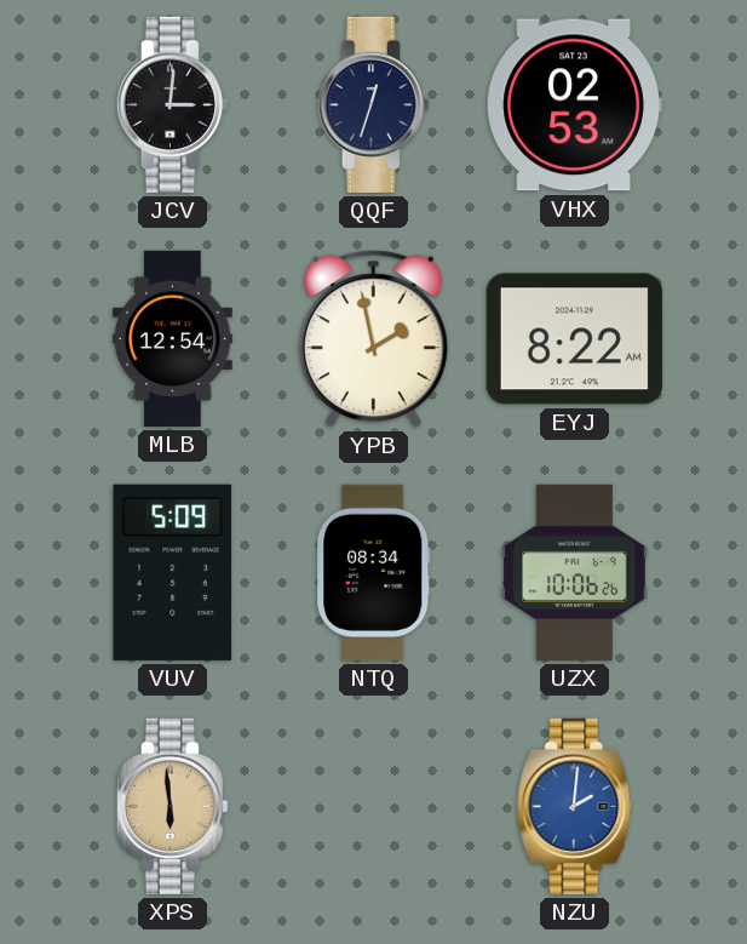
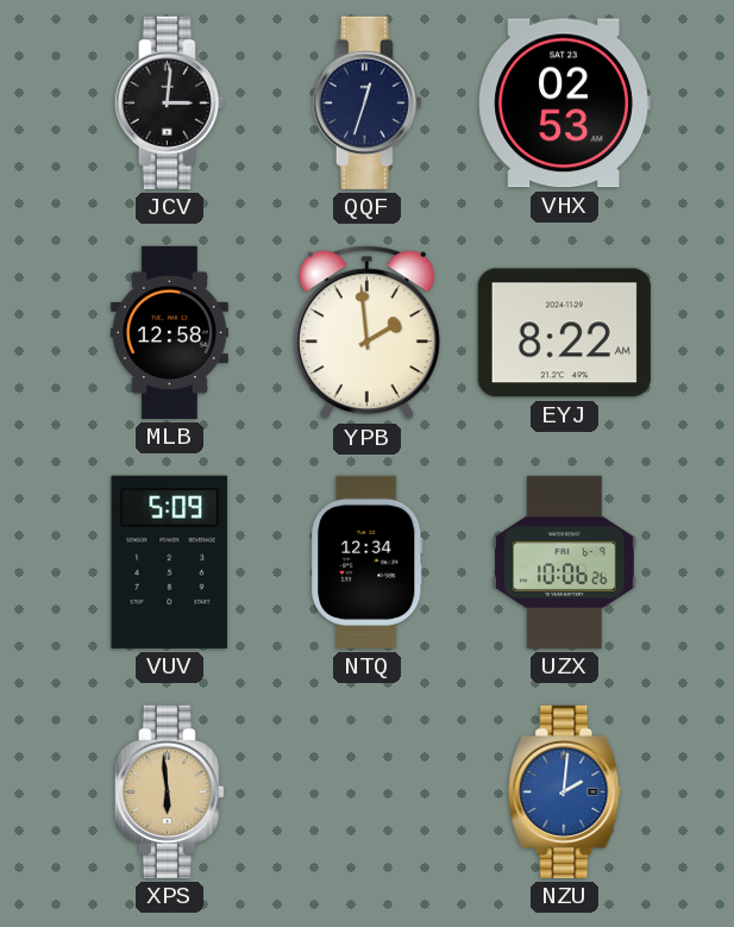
MLB: 12:54 -> 12:58 (169, 332)
YPB: 1:58 -> 1:59 (366, 333)
NTQ: 08:34 -> 12:34 (368, 562)
